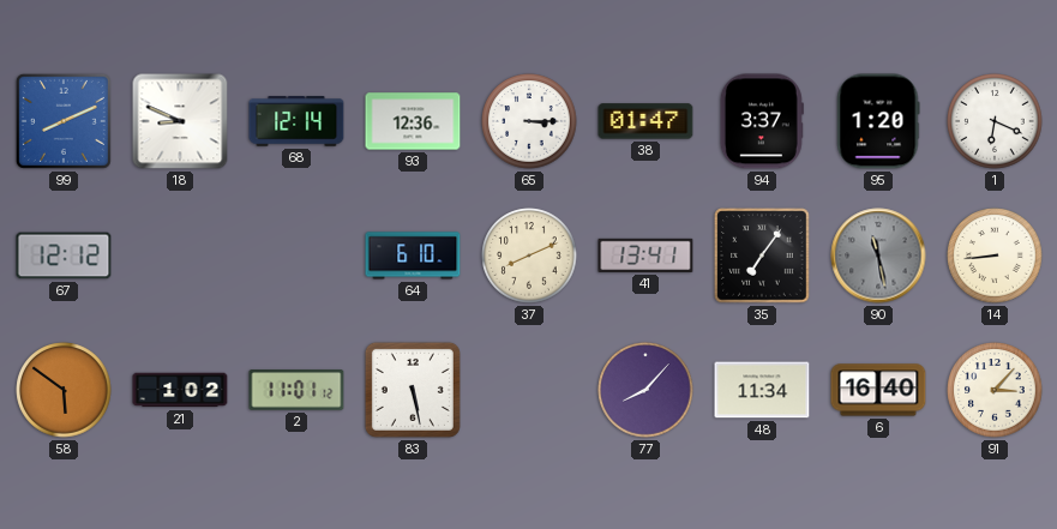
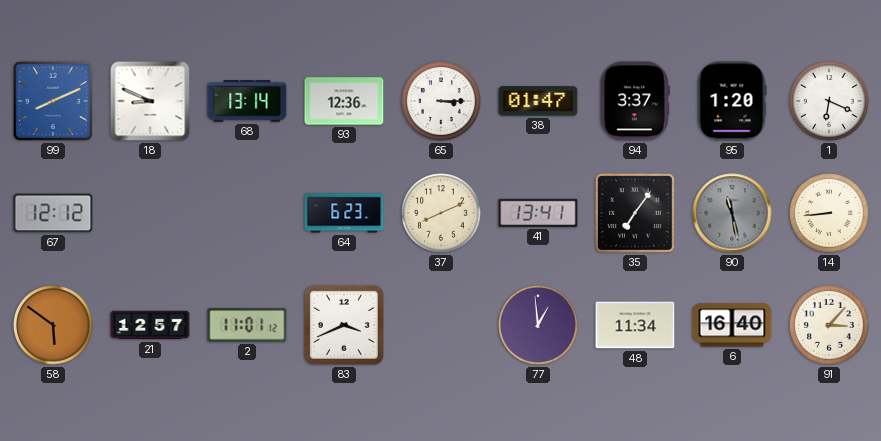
68: 12:14 -> 13:14 (247, 101)
64: 6:10 -> 6:23 (344, 213)
21: 1:02 -> 12:57 (150, 325)
83: 5:28 -> 3:41 (344, 325)
77: 8:07 -> 12:59 (538, 325)
